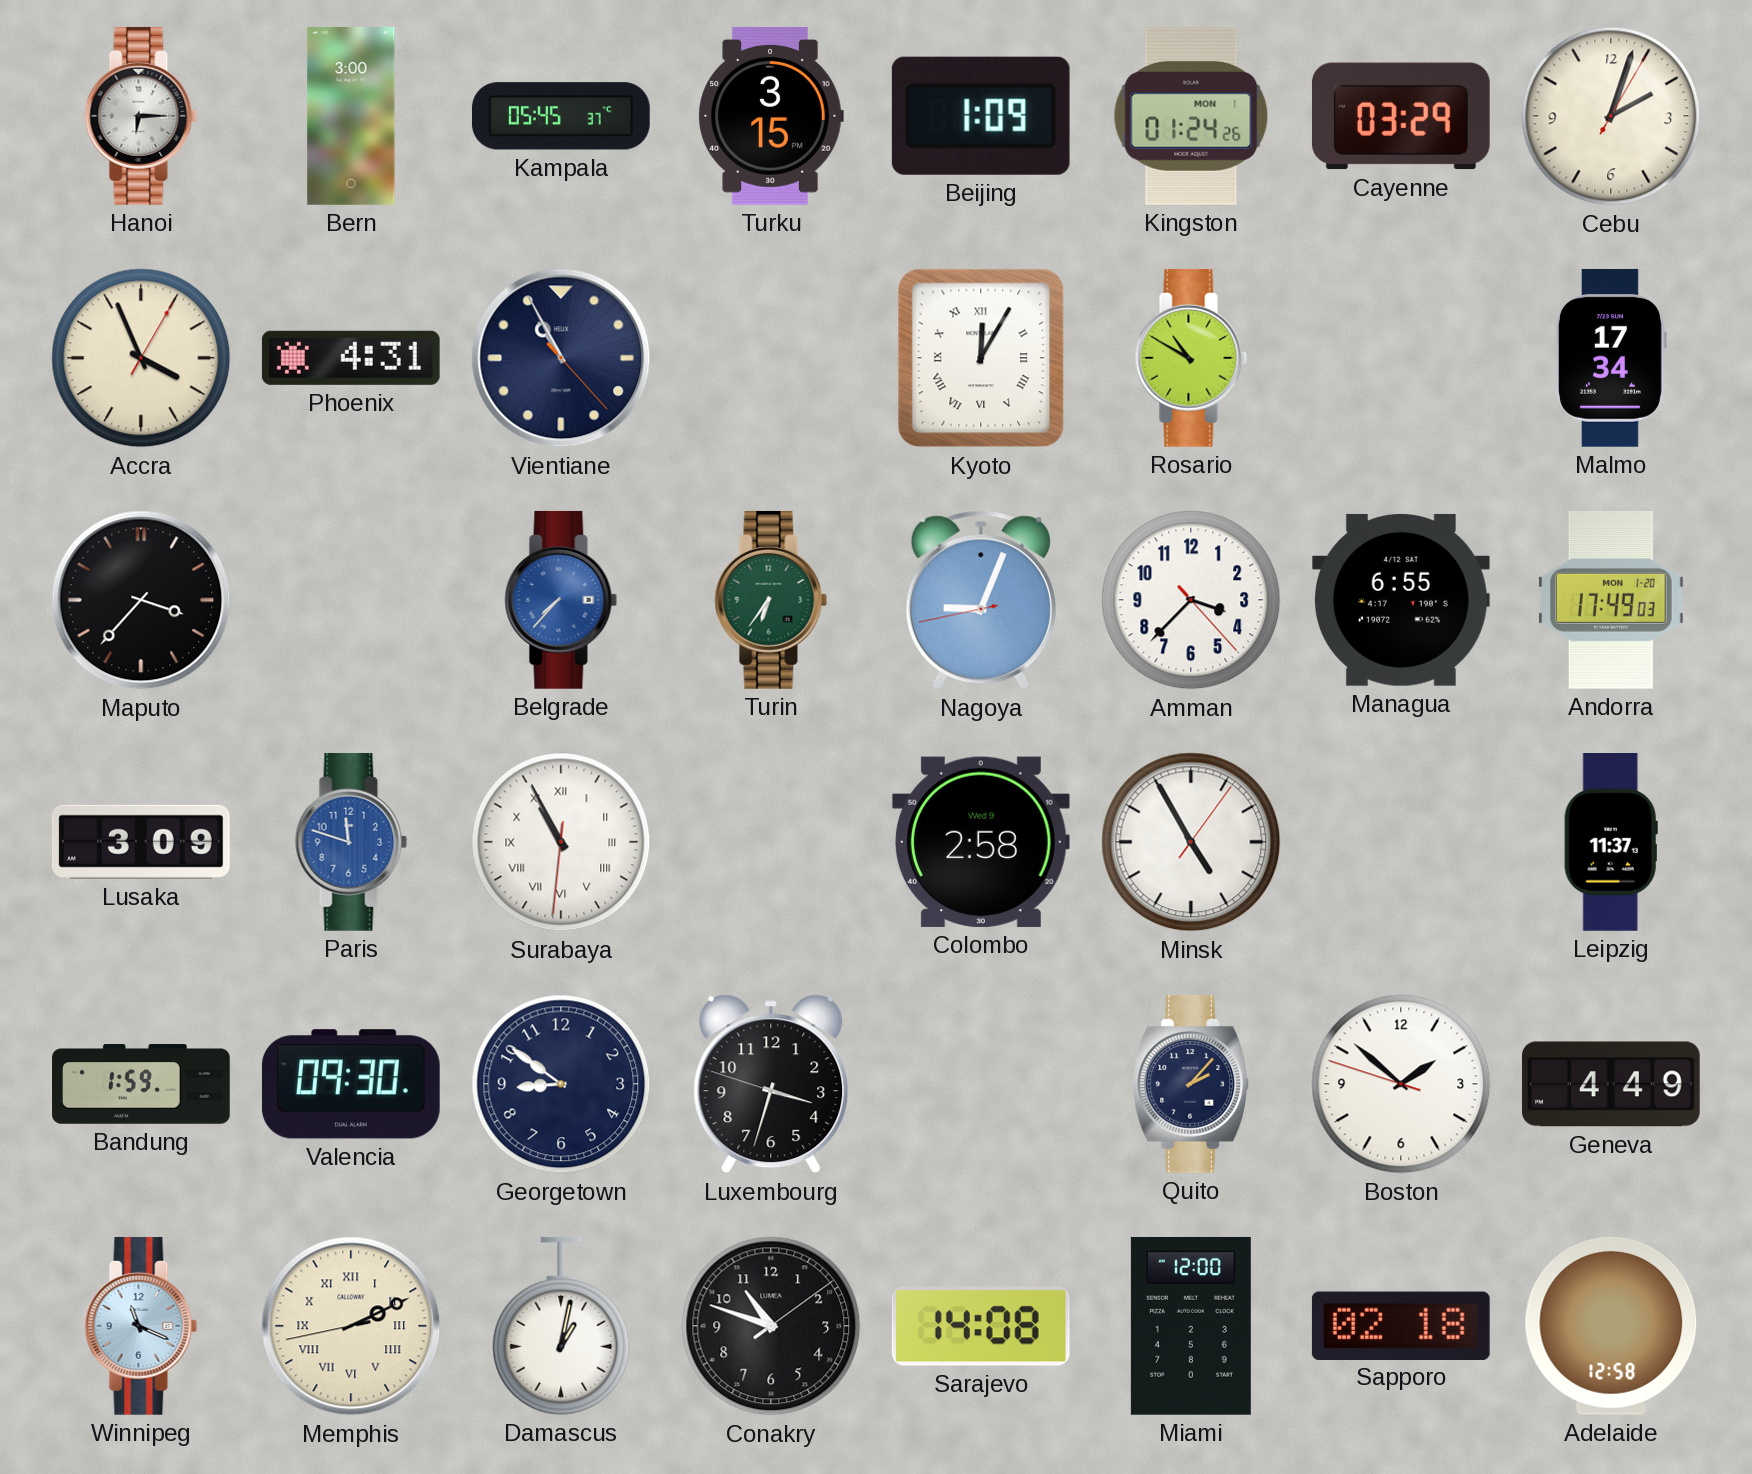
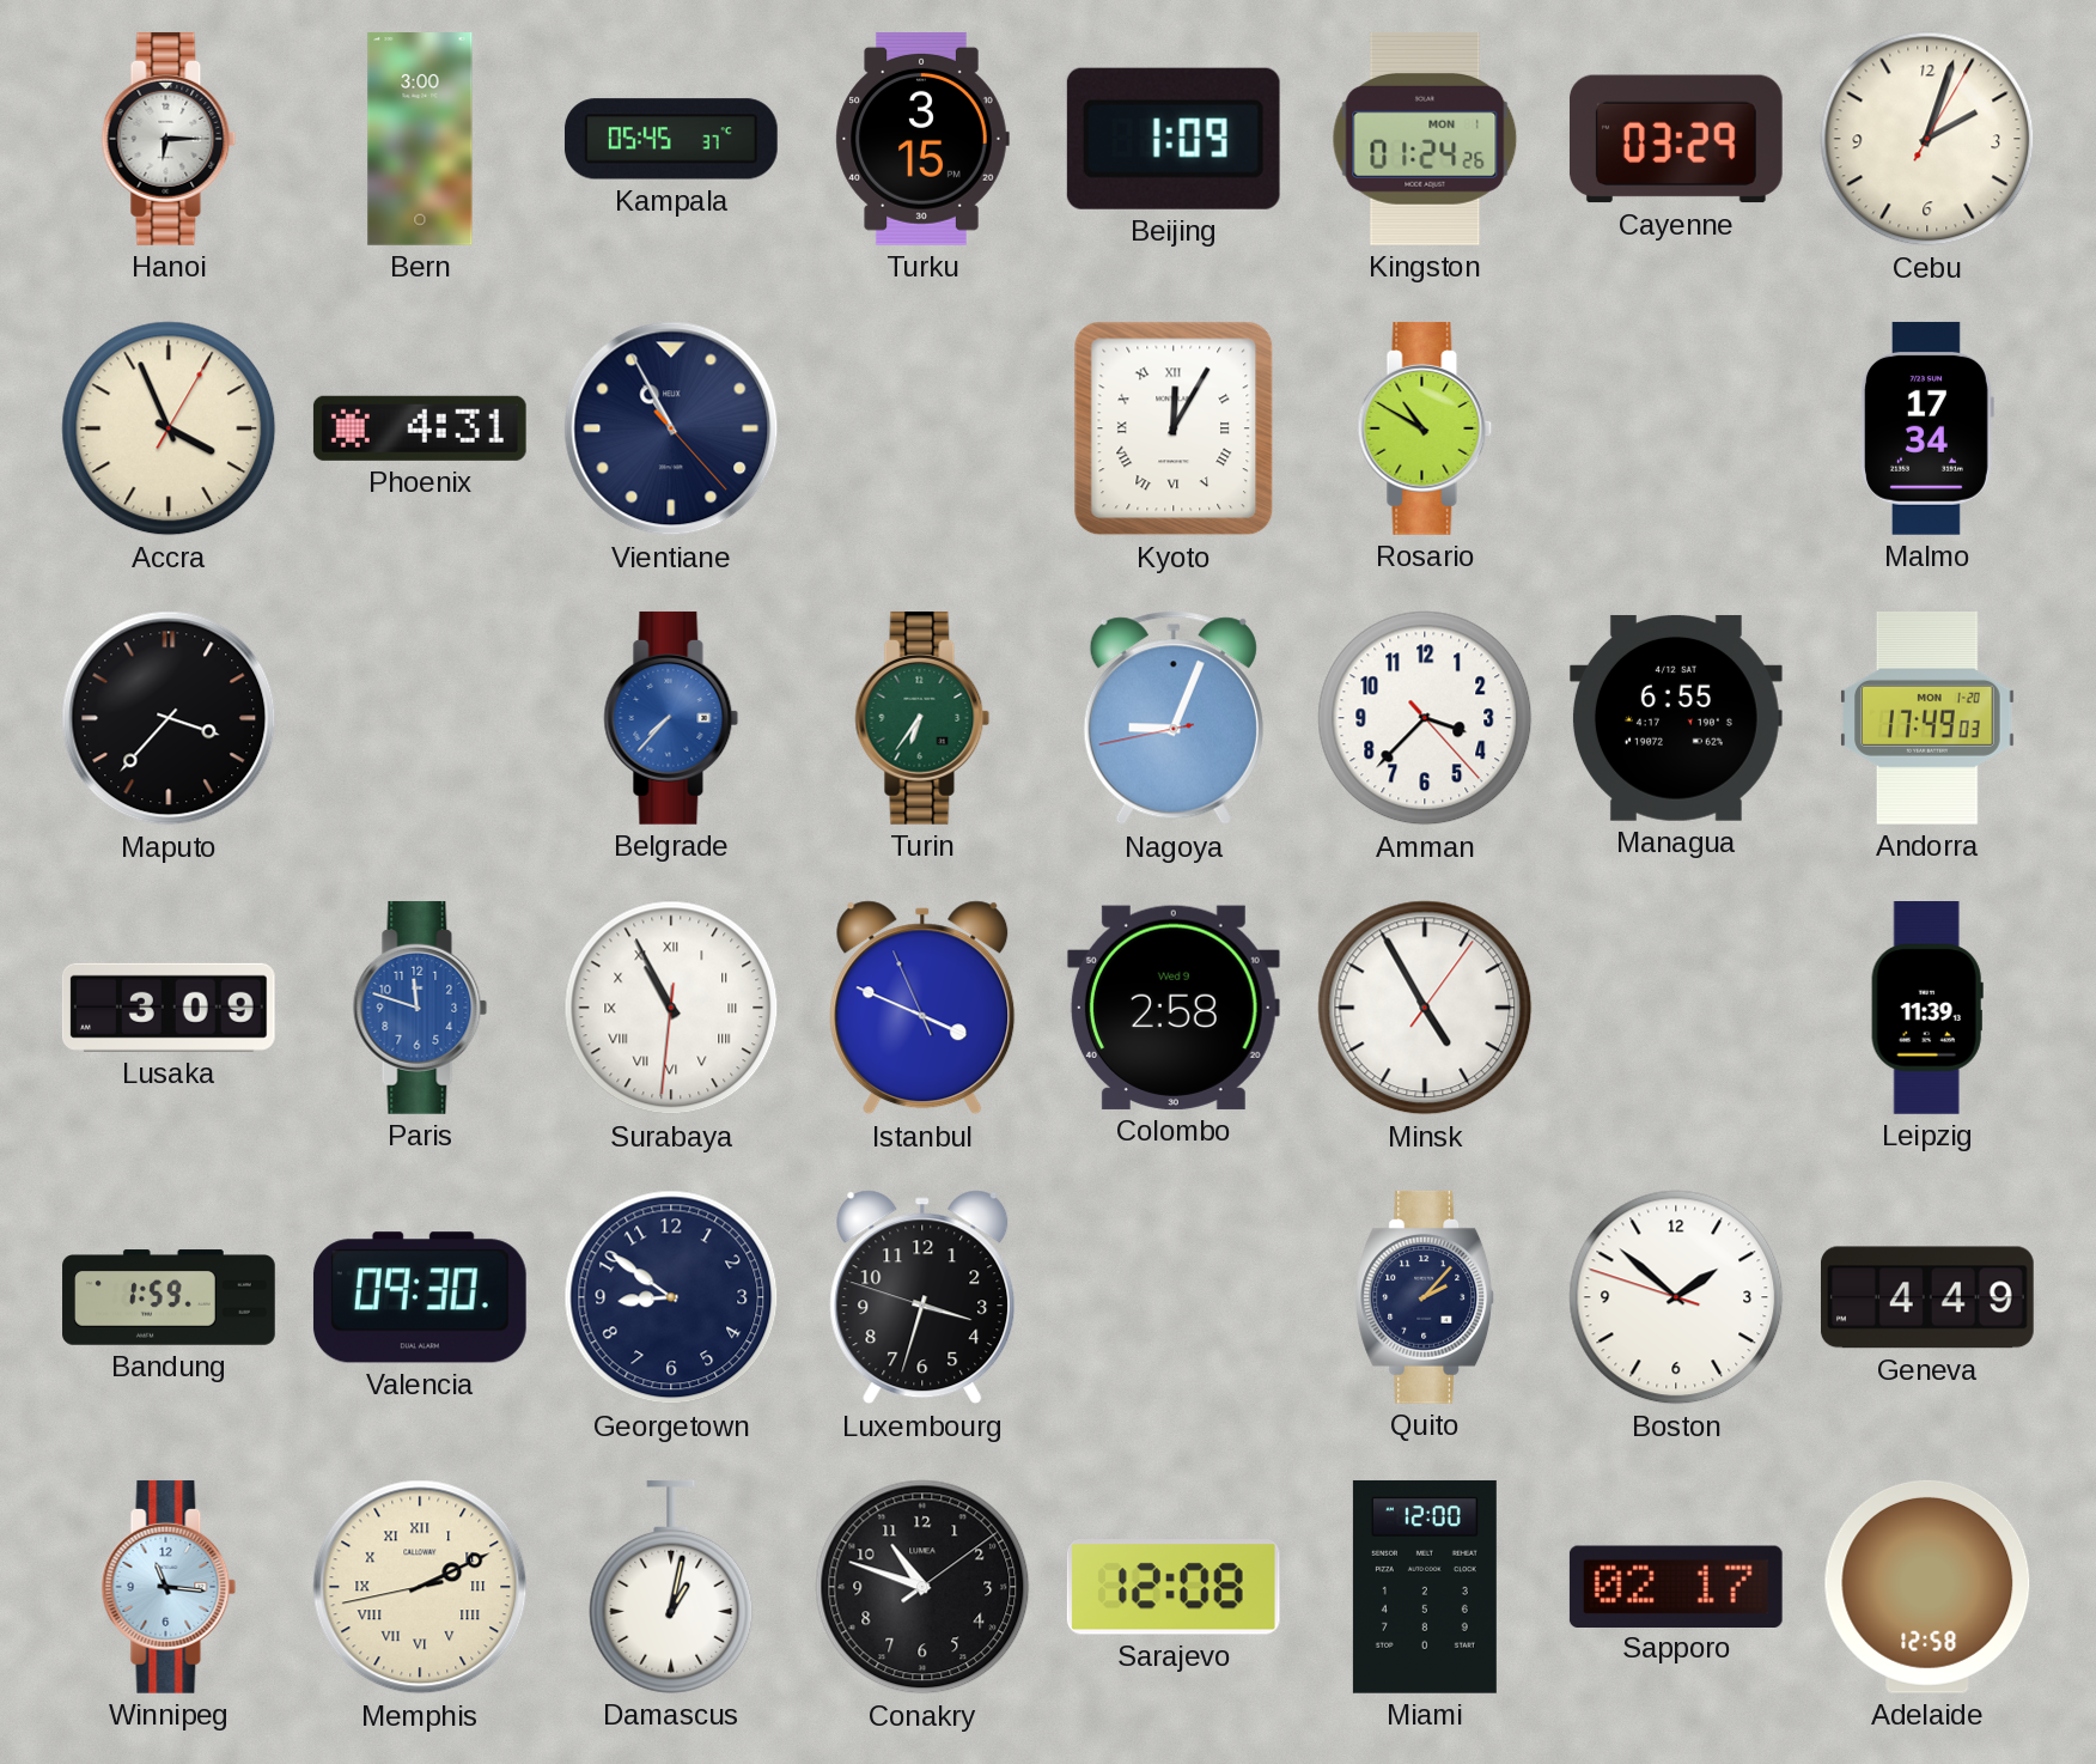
Istanbul: none -> 3:48 (922, 1008)
Leipzig: 11:37 -> 11:39 (1927, 1009)
Winnipeg: 11:19 -> 11:16 (169, 1587)
Sarajevo: 14:08 -> 12:08 (1174, 1587)
Sapporo: 02:18 -> 02:17 (1676, 1586)
